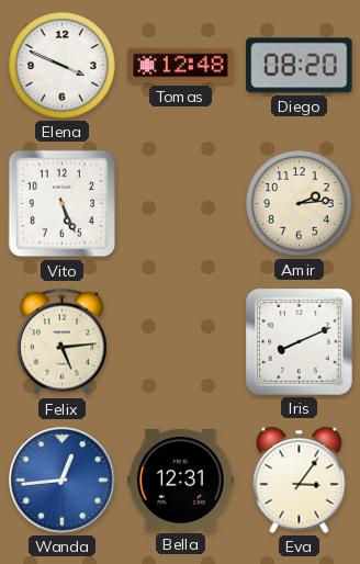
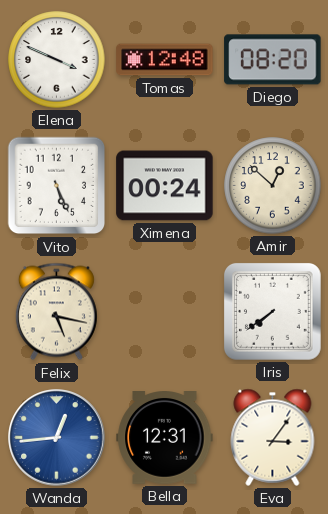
Ximena: none -> 00:24 (165, 186)
Amir: 2:14 -> 12:52 (273, 186)
Felix: 5:14 -> 5:17 (56, 312)
Iris: 8:11 -> 7:39 (272, 311)
